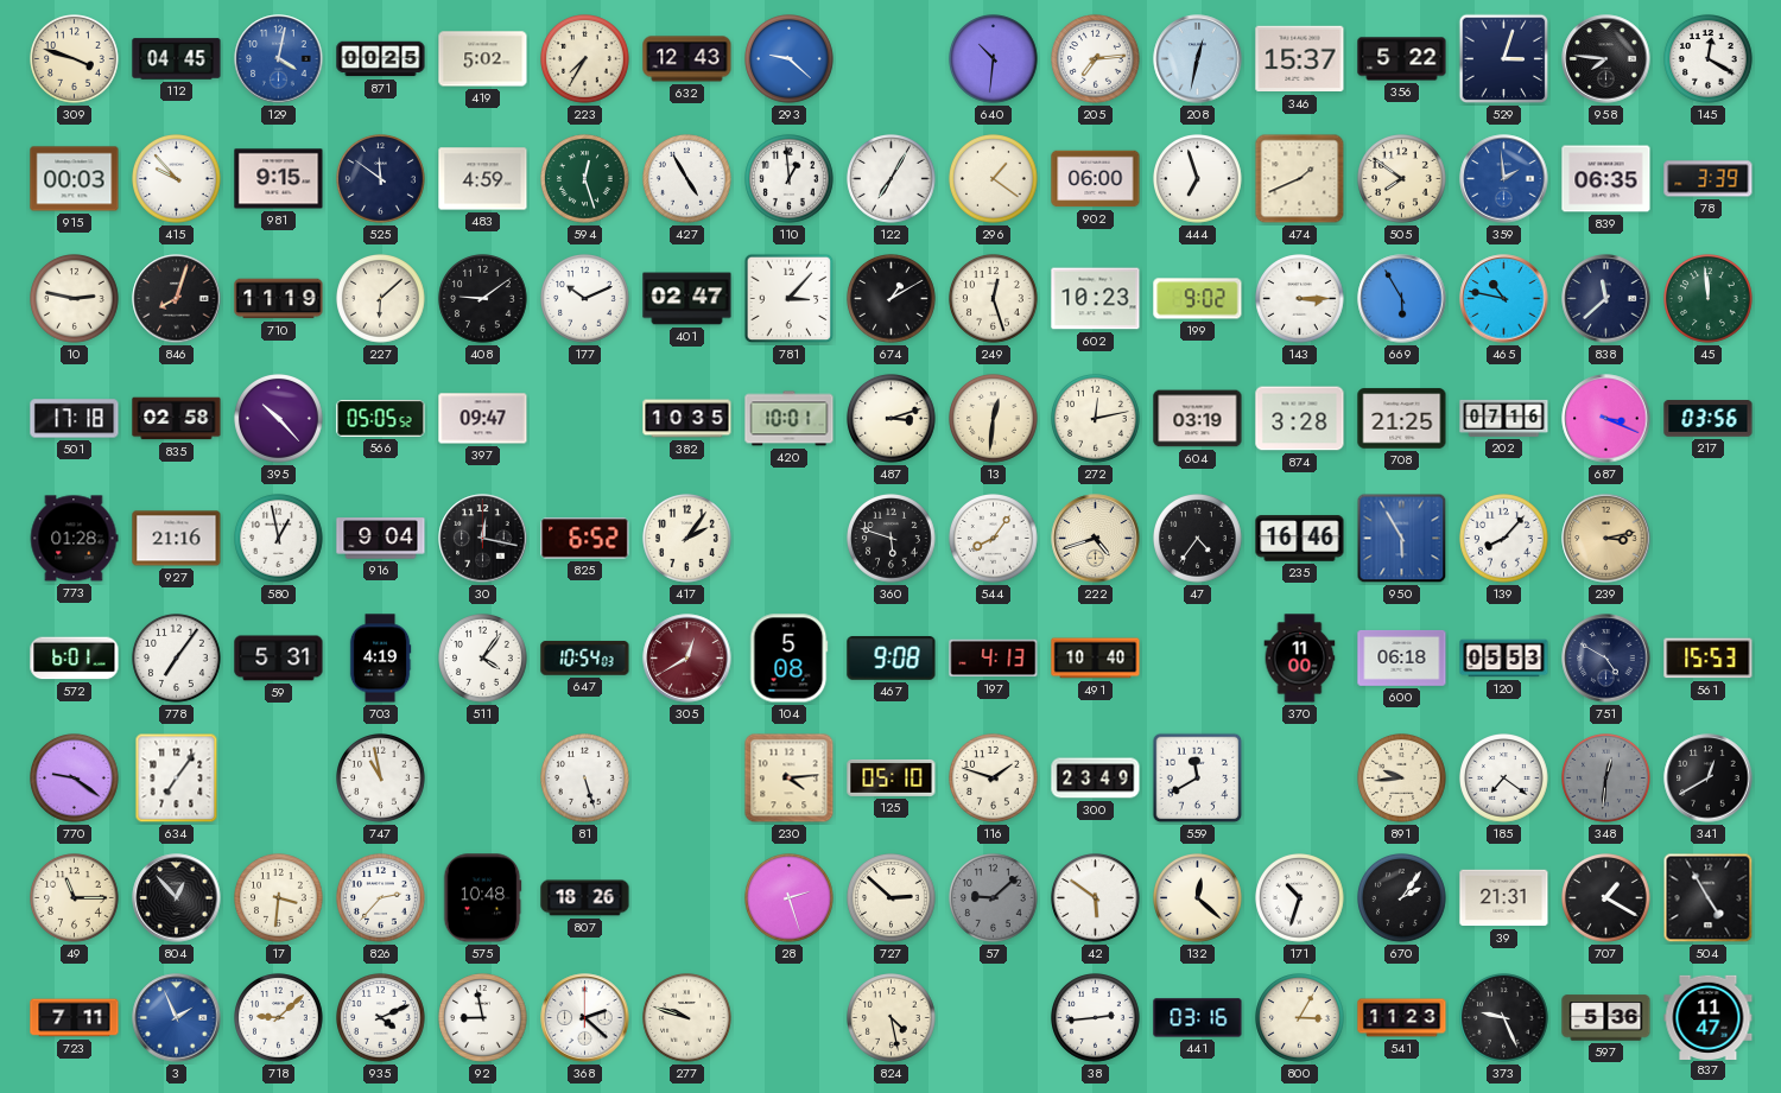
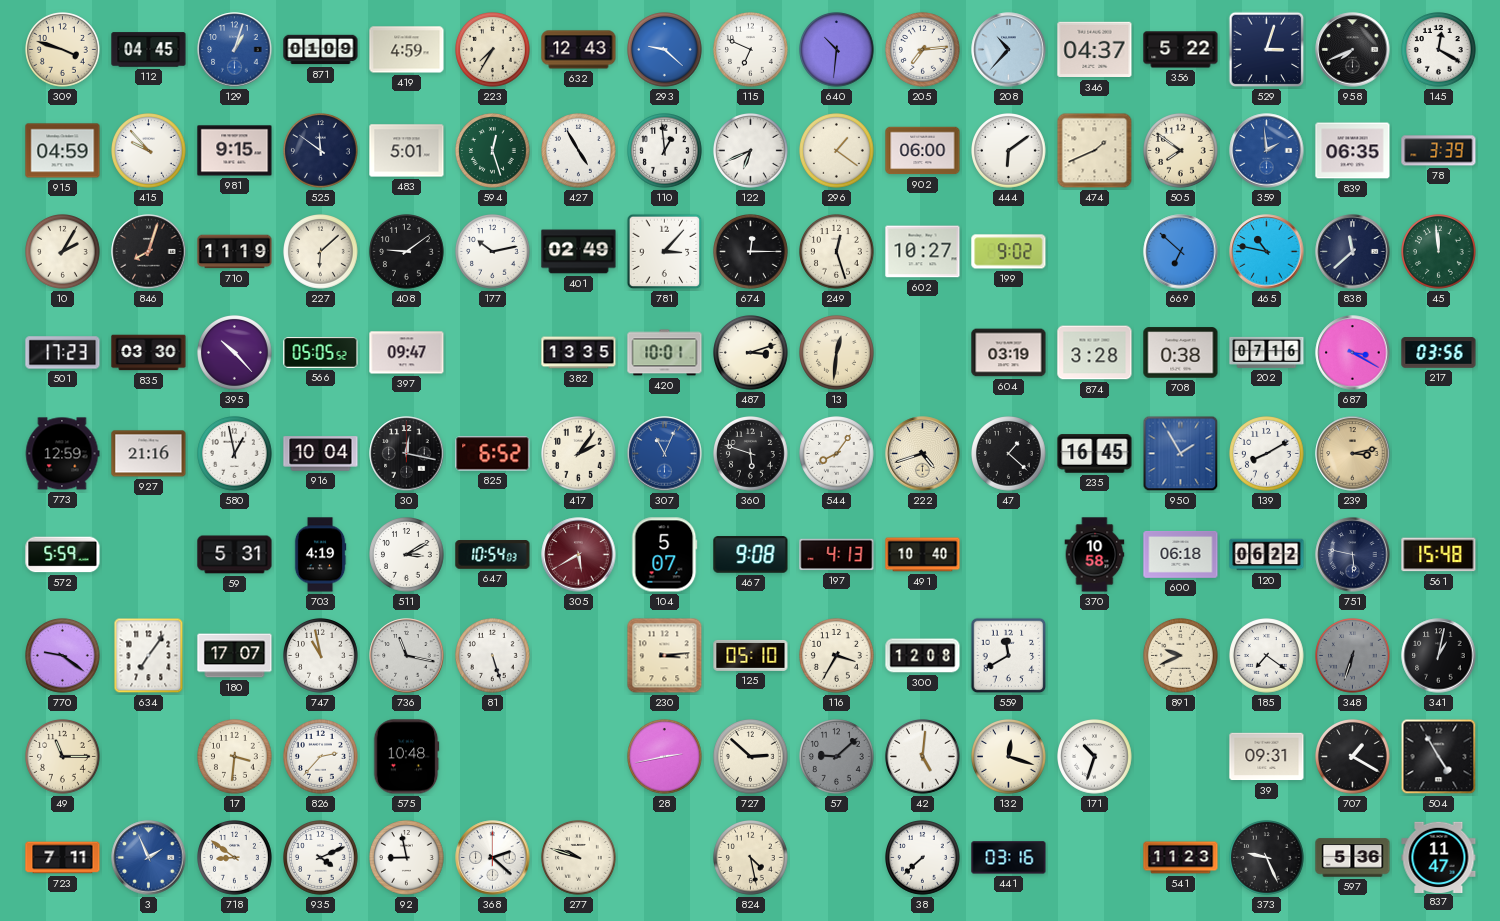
129: 4:02 -> 1:03 (235, 50)
871: 00:25 -> 01:09 (321, 50)
419: 5:02 -> 4:59 (407, 50)
115: none -> 6:49 (751, 50)
208: 12:32 -> 10:37 (1009, 50)
346: 15:37 -> 04:37 (1095, 50)
958: 7:46 -> 7:41 (1353, 50)
915: 00:03 -> 04:59 (63, 151)
483: 4:59 -> 5:01 (407, 151)
122: 7:05 -> 6:41 (751, 151)
444: 6:57 -> 6:09 (1009, 151)
10: 2:47 -> 2:05 (63, 252)
177: 10:11 -> 10:13 (493, 252)
401: 02:47 -> 02:49 (579, 252)
674: 1:10 -> 12:15 (751, 252)
602: 10:23 -> 10:27 (923, 252)
143: 3:15 -> none (1300, 299)
669: 5:55 -> 6:52 (1181, 252)
501: 17:18 -> 17:23 (63, 353)
835: 02:58 -> 03:30 (149, 353)
382: 10:35 -> 13:35 (579, 353)
272: 12:13 -> none (1096, 419)
708: 21:25 -> 0:38 (1181, 353)
687: 3:19 -> 3:20 (1353, 353)
773: 01:28 -> 12:59 (62, 454)
916: 9:04 -> 10:04 (321, 454)
307: none -> 11:04 (665, 454)
47: 4:36 -> 1:22 (1009, 454)
235: 16:46 -> 16:45 (1095, 454)
950: 5:55 -> 1:55 (1181, 454)
139: 8:07 -> 8:10 (1267, 454)
572: 6:01 -> 5:59 (63, 555)
778: 7:06 -> none (177, 659)
511: 4:06 -> 3:10 (407, 555)
305: 12:40 -> 5:40 (579, 555)
104: 5:08 -> 5:07 (664, 555)
370: 11:00 -> 10:58 (1095, 555)
120: 05:53 -> 06:22 (1267, 555)
751: 4:50 -> 5:47 (1353, 555)
561: 15:53 -> 15:48 (1439, 555)
180: none -> 17:07 (235, 656)
736: none -> 11:17 (407, 656)
230: 4:14 -> 3:14 (665, 656)
116: 1:48 -> 3:35 (837, 656)
300: 23:49 -> 12:08 (923, 656)
891: 9:44 -> 9:41 (1181, 656)
348: 12:31 -> 6:33 (1353, 656)
341: 12:40 -> 1:02 (1439, 656)
804: 12:53 -> none (177, 898)
807: 18:26 -> none (585, 898)
28: 2:27 -> 2:43 (665, 757)
42: 5:51 -> 5:01 (923, 757)
132: 12:22 -> 12:18 (1009, 757)
670: 2:06 -> none (1402, 898)
39: 21:31 -> 09:31 (1267, 757)
718: 9:08 -> 8:51 (235, 858)
38: 2:44 -> 7:38 (923, 858)
800: 3:05 -> none (1300, 1018)
